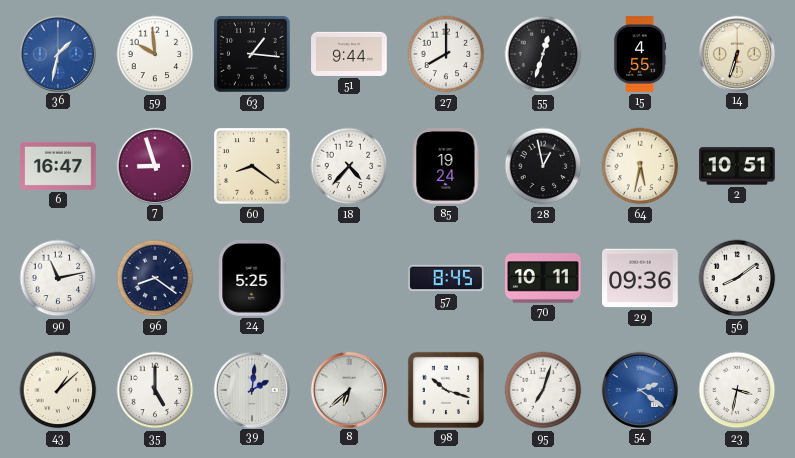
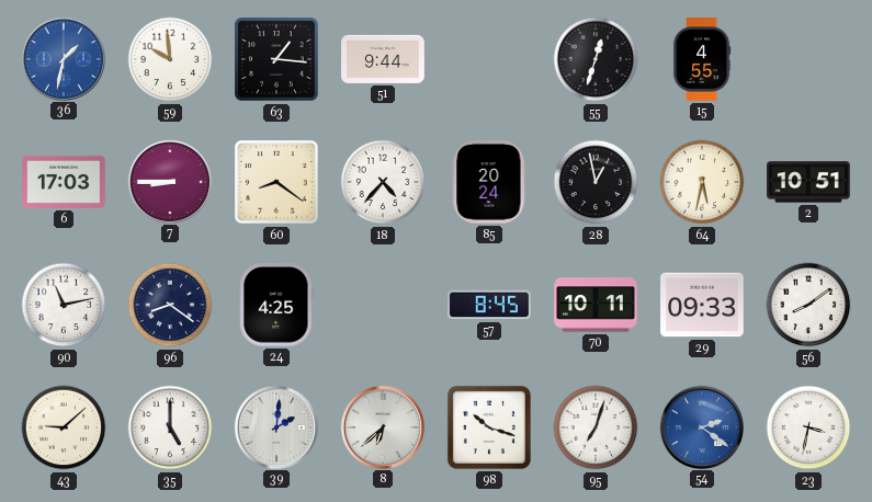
27: 8:00 -> none (446, 54)
14: 6:33 -> none (736, 53)
6: 16:47 -> 17:03 (64, 182)
7: 8:57 -> 8:45 (169, 181)
85: 19:24 -> 20:24 (489, 183)
24: 5:25 -> 4:25 (276, 306)
29: 09:36 -> 09:33 (702, 305)
43: 1:08 -> 9:08 (64, 427)
